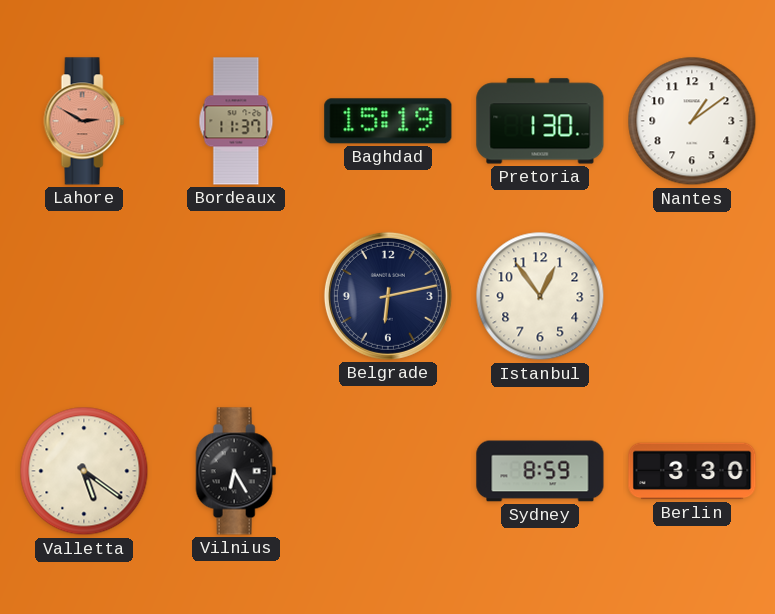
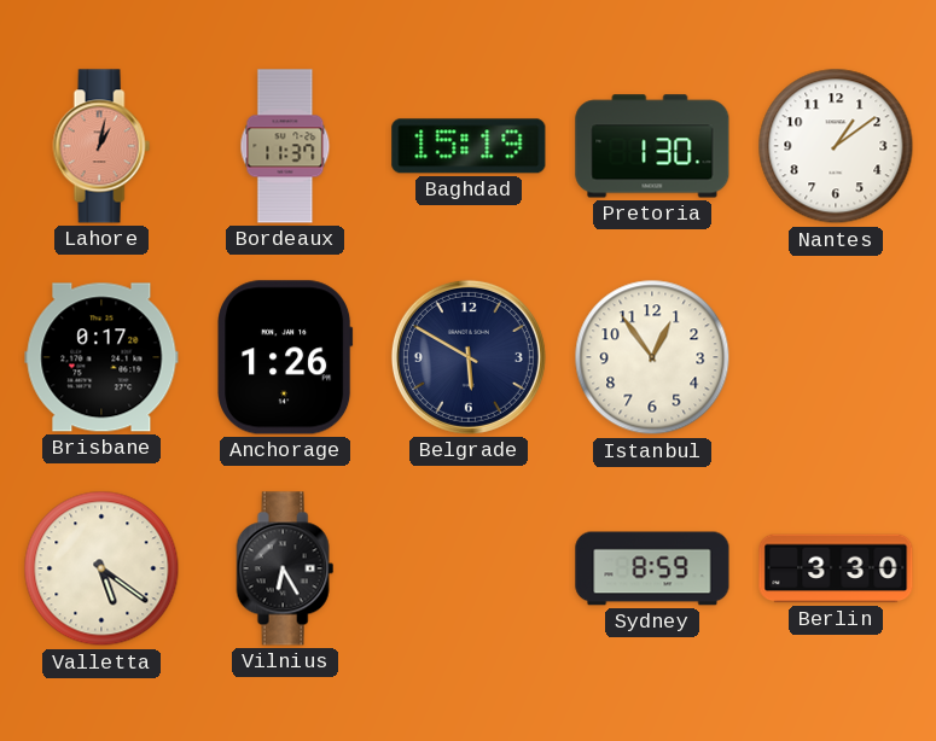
Lahore: 2:50 -> 1:02 (101, 146)
Brisbane: none -> 0:17 (101, 357)
Anchorage: none -> 1:26 (285, 357)
Belgrade: 6:13 -> 5:50 (469, 357)
